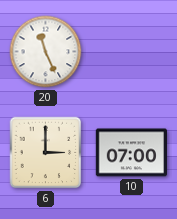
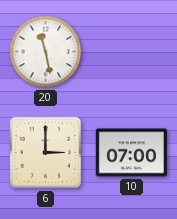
20: 11:26 -> 11:28 (46, 52)
